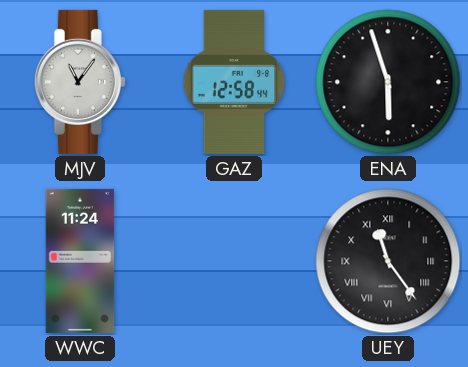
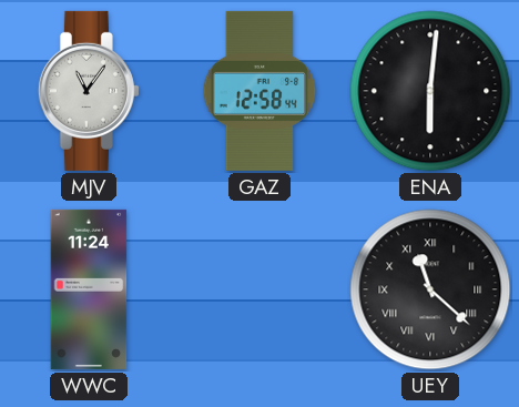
ENA: 5:57 -> 6:01 (430, 91)
UEY: 11:24 -> 11:22 (430, 289)
